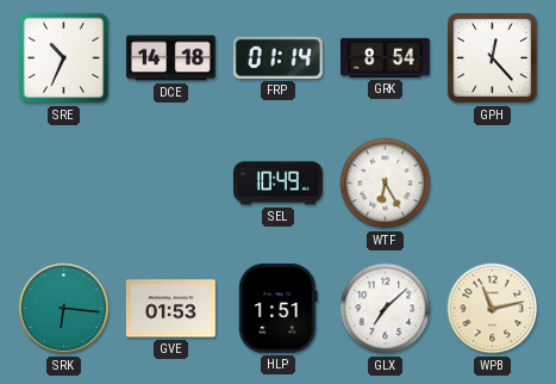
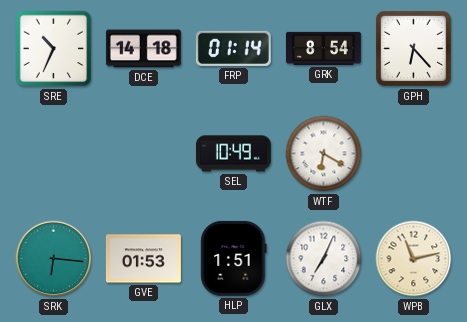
GPH: 12:23 -> 6:23 (413, 48)
WTF: 6:25 -> 6:20 (324, 154)
GLX: 7:08 -> 7:04 (324, 259)
